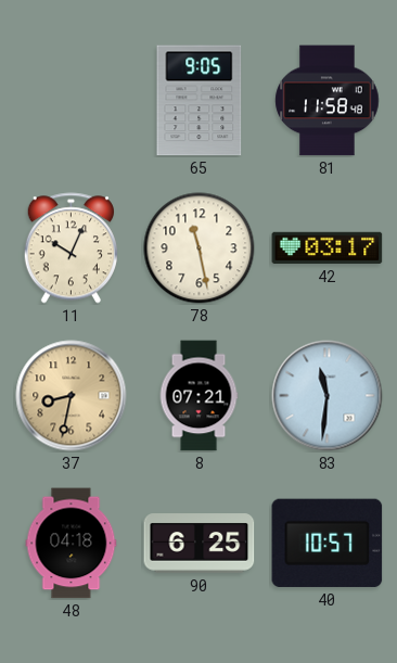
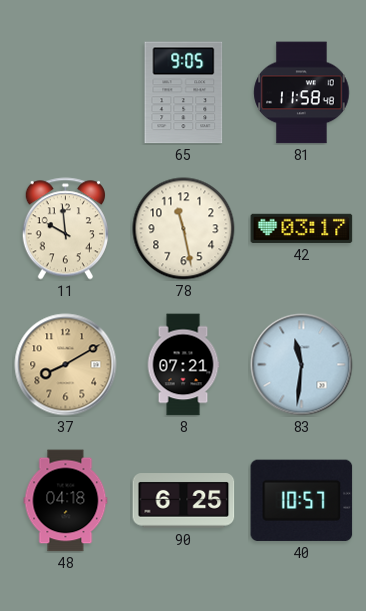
11: 10:04 -> 9:59 (65, 229)
37: 8:32 -> 8:10 (66, 365)
